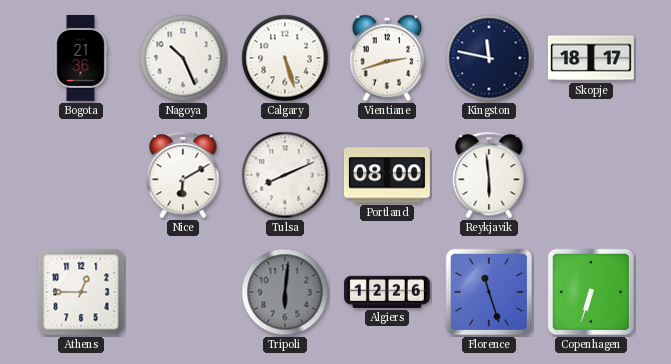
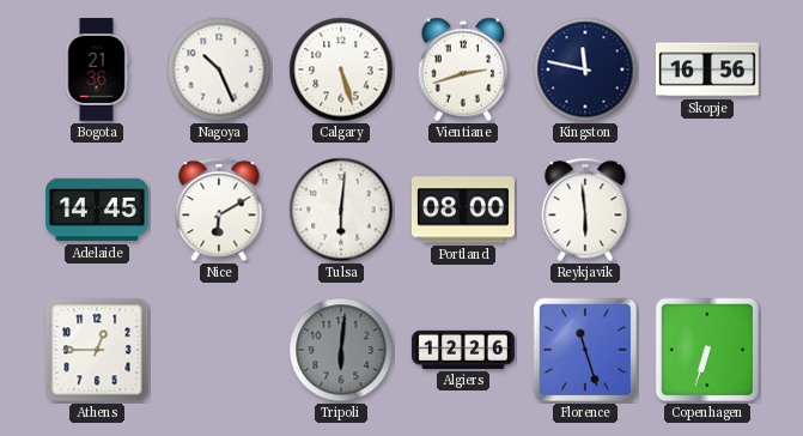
Skopje: 18:17 -> 16:56 (707, 69)
Adelaide: none -> 14:45 (97, 210)
Tulsa: 8:11 -> 6:01 (341, 210)
